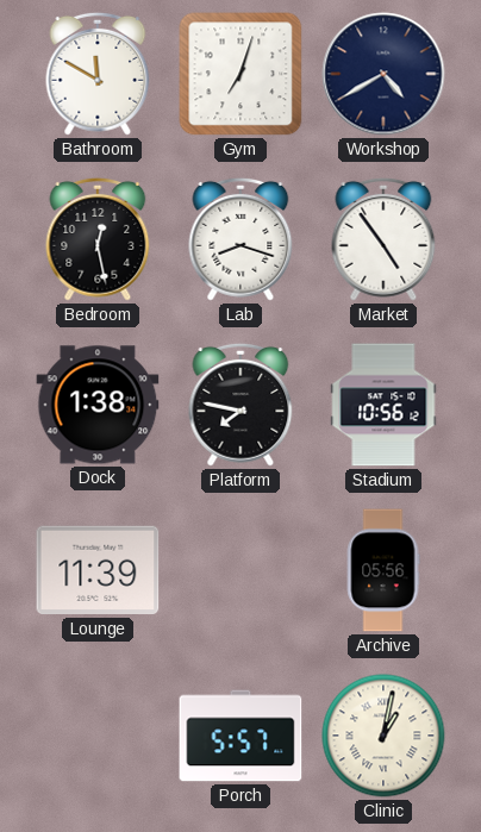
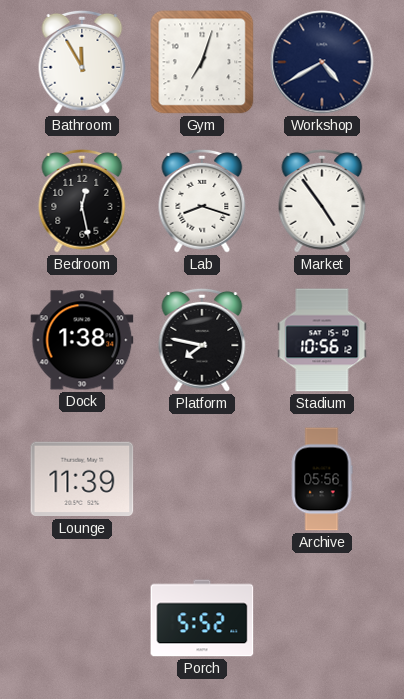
Bathroom: 11:50 -> 11:55 (82, 62)
Porch: 5:57 -> 5:52 (202, 618)
Clinic: 1:02 -> none (383, 736)
